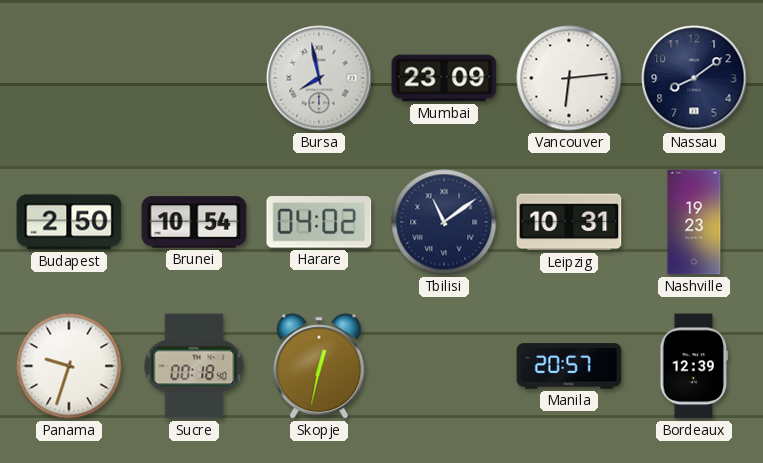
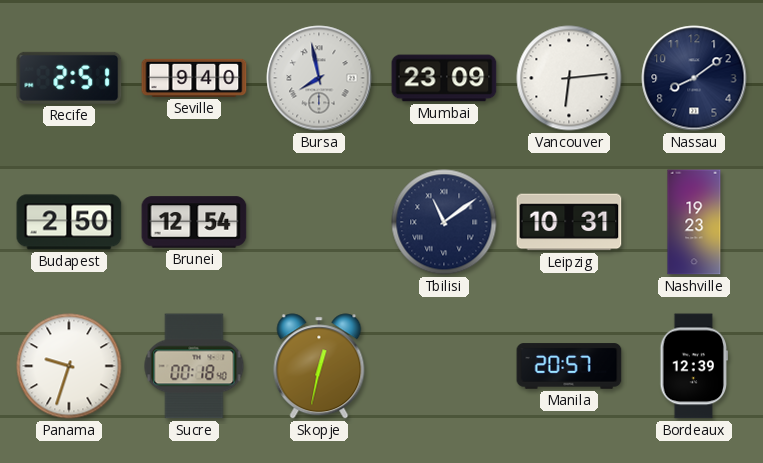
Recife: none -> 2:51 (69, 78)
Seville: none -> 9:40 (194, 78)
Brunei: 10:54 -> 12:54 (194, 222)
Harare: 04:02 -> none (319, 222)
